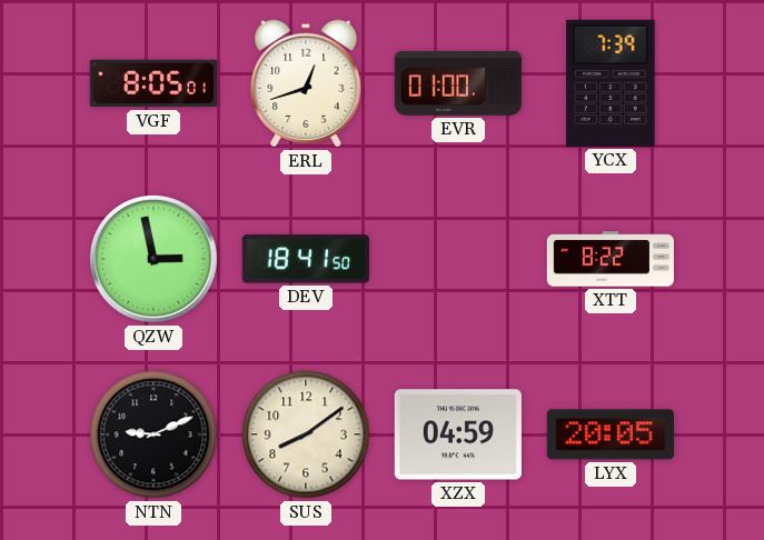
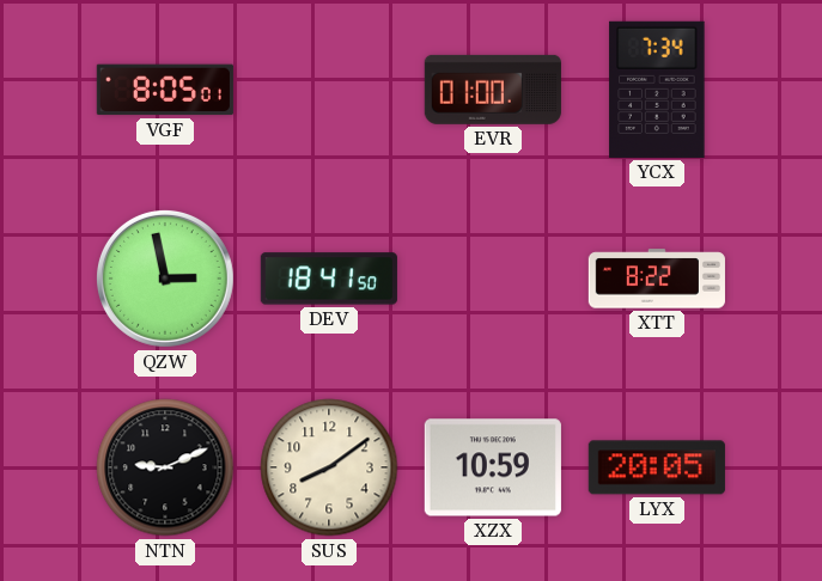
ERL: 12:42 -> none (306, 83)
YCX: 7:39 -> 7:34 (657, 90)
XZX: 04:59 -> 10:59 (493, 467)
